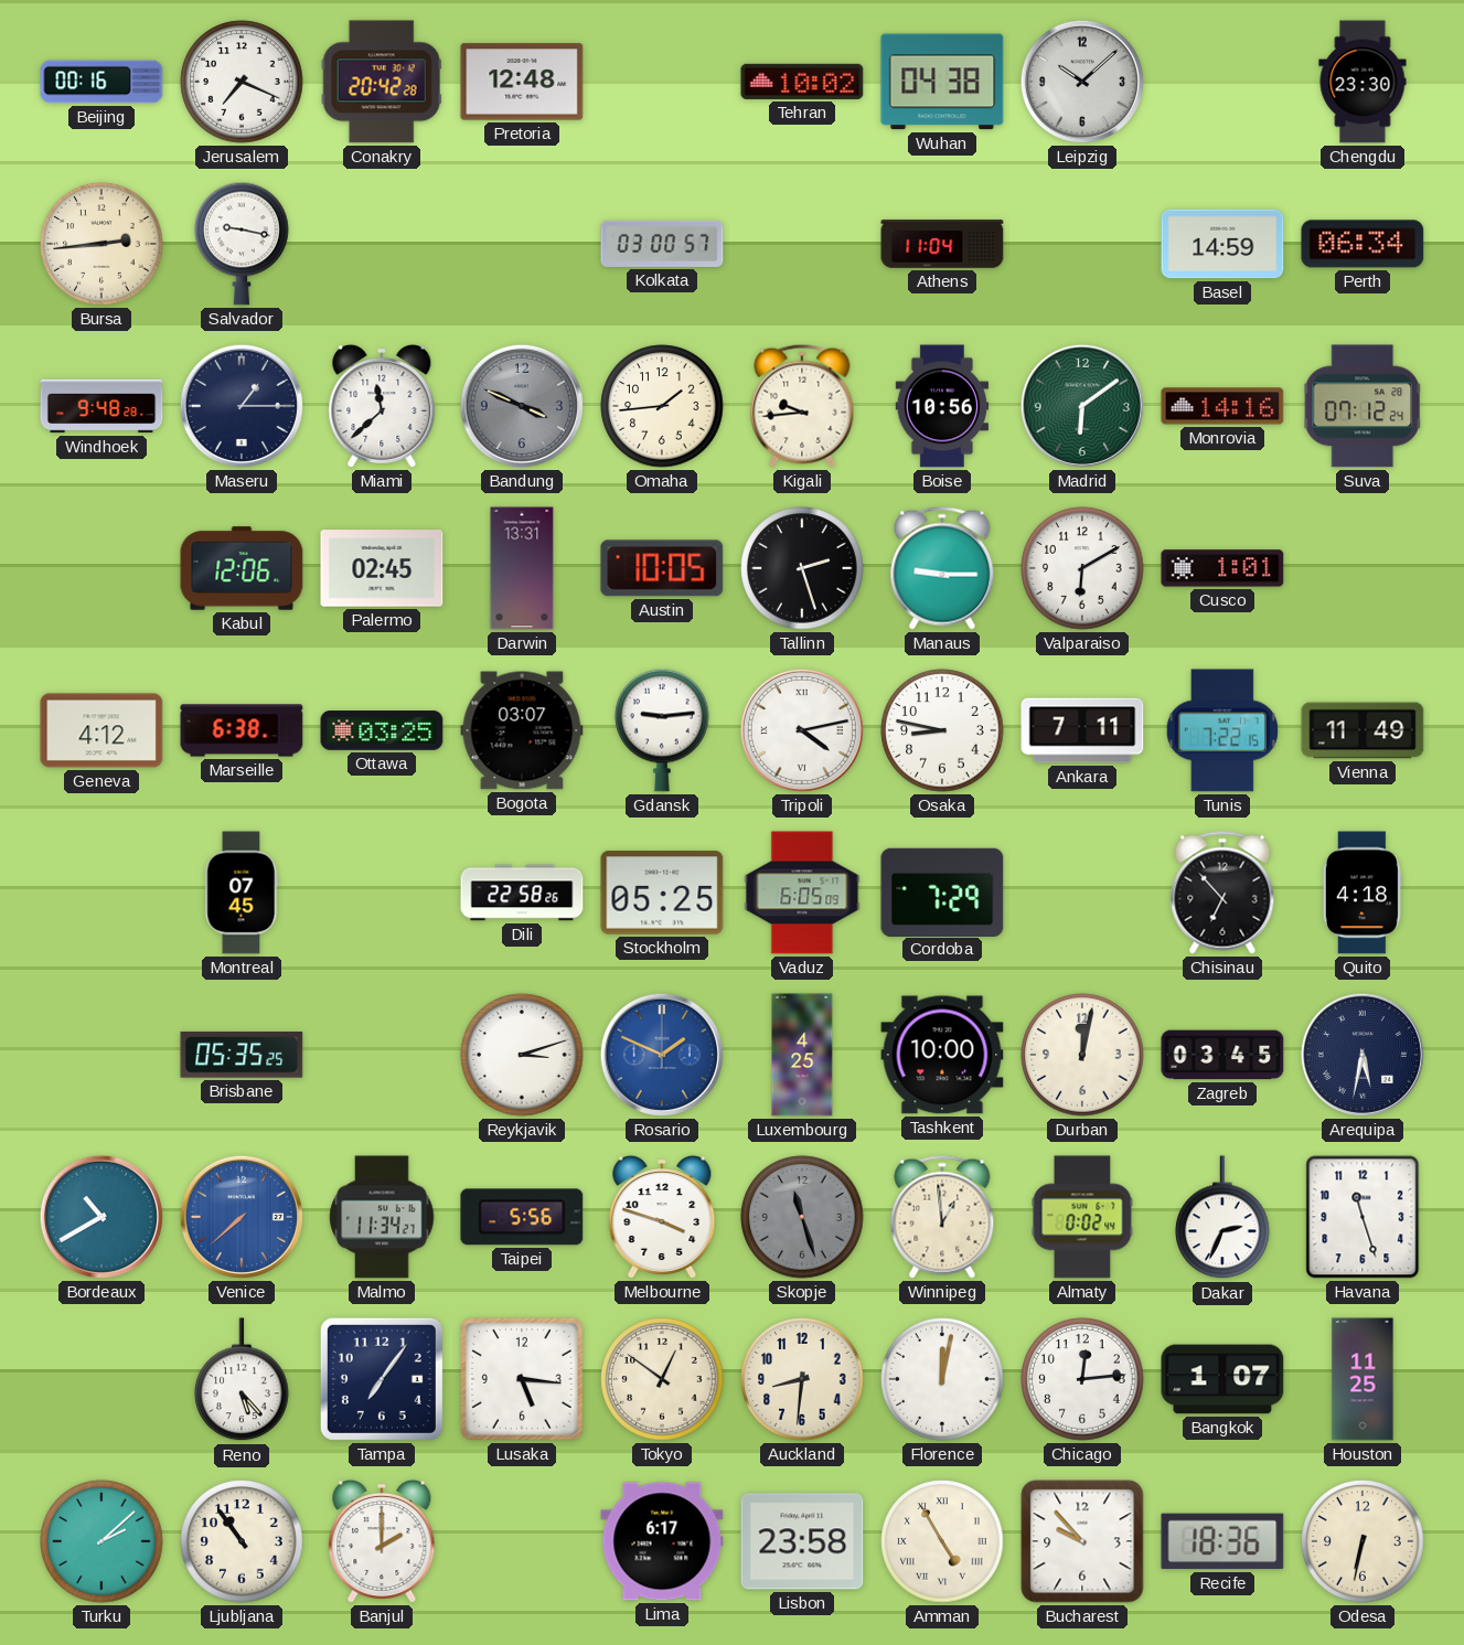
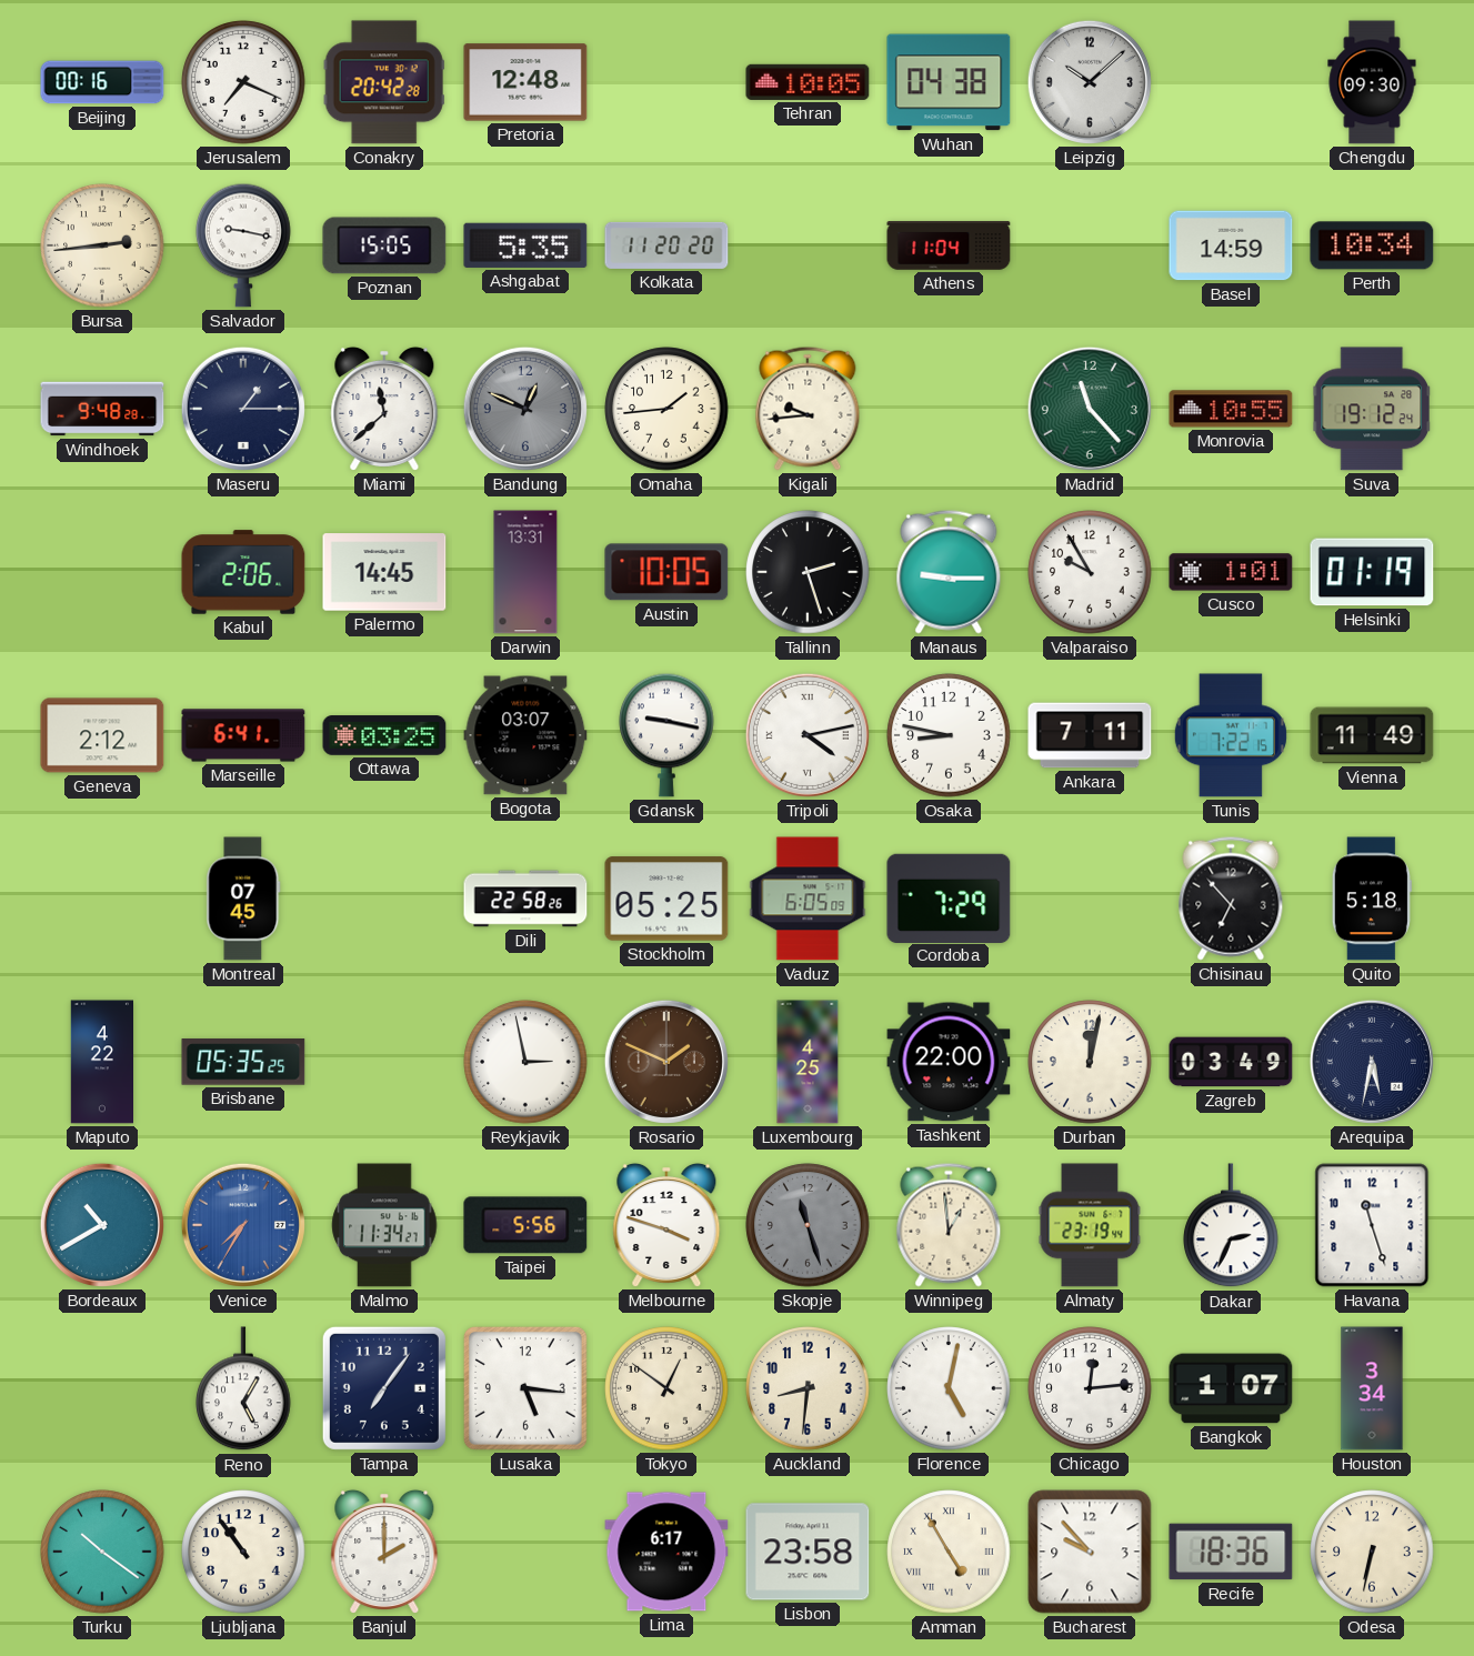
Tehran: 10:02 -> 10:05 (808, 82)
Chengdu: 23:30 -> 09:30 (1372, 82)
Poznan: none -> 15:05 (384, 245)
Ashgabat: none -> 5:35 (525, 245)
Kolkata: 03:00 -> 11:20 (666, 245)
Perth: 06:34 -> 10:34 (1372, 245)
Bandung: 3:49 -> 12:49 (525, 409)
Boise: 10:56 -> none (941, 406)
Madrid: 6:09 -> 11:23 (1090, 409)
Monrovia: 14:16 -> 10:55 (1231, 409)
Suva: 07:12 -> 19:12 (1372, 409)
Kabul: 12:06 -> 2:06 (243, 572)
Palermo: 02:45 -> 14:45 (384, 572)
Valparaiso: 6:10 -> 9:55 (1090, 572)
Helsinki: none -> 01:19 (1372, 572)
Geneva: 4:12 -> 2:12 (102, 735)
Marseille: 6:38 -> 6:41 (243, 735)
Gdansk: 9:14 -> 9:17 (666, 735)
Quito: 4:18 -> 5:18 (1372, 899)
Maputo: none -> 4:22 (102, 1062)
Reykjavik: 3:12 -> 2:58 (525, 1062)
Rosario dial: blue -> brown (666, 1062)
Tashkent: 10:00 -> 22:00 (949, 1062)
Zagreb: 03:45 -> 03:49 (1231, 1062)
Venice: 7:38 -> 7:35 (243, 1225)
Almaty: 0:02 -> 23:19 (1090, 1225)
Reno: 5:23 -> 5:05 (243, 1389)
Florence: 12:02 -> 5:02 (949, 1388)
Houston: 11:25 -> 3:34 (1372, 1388)
Turku: 2:08 -> 10:21 (102, 1552)
